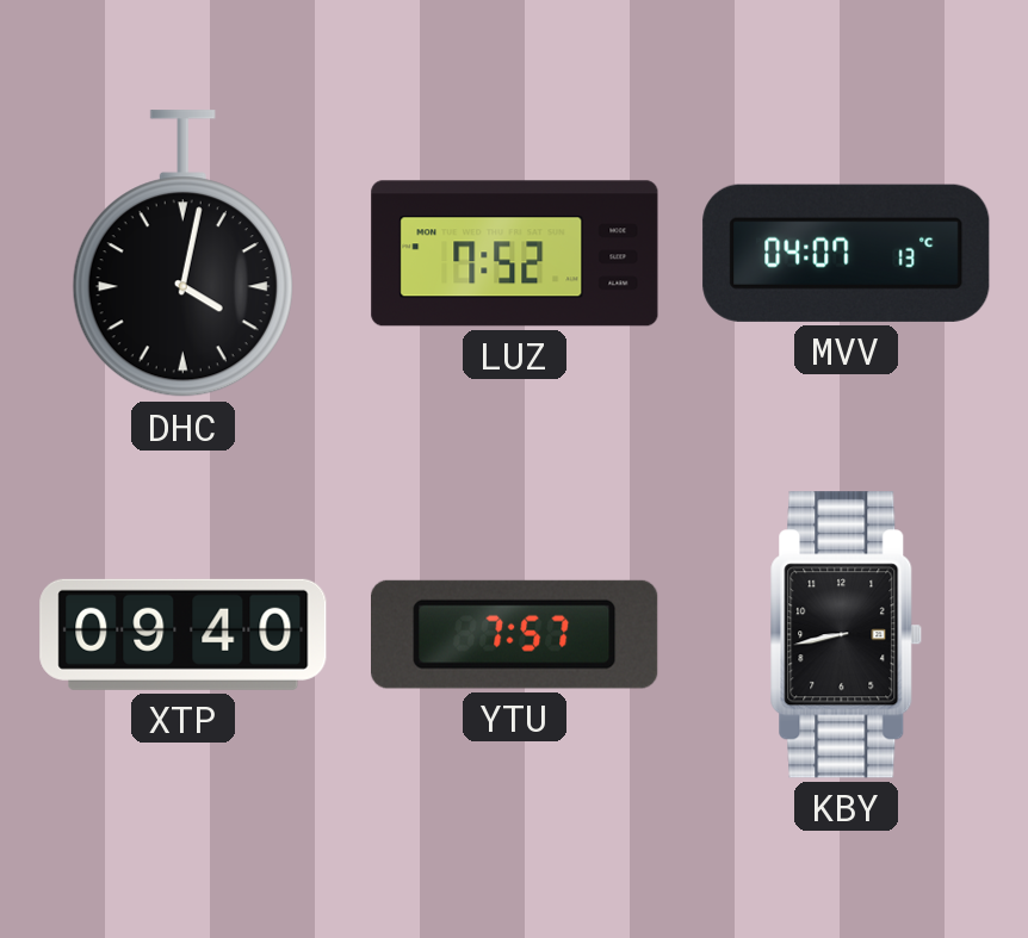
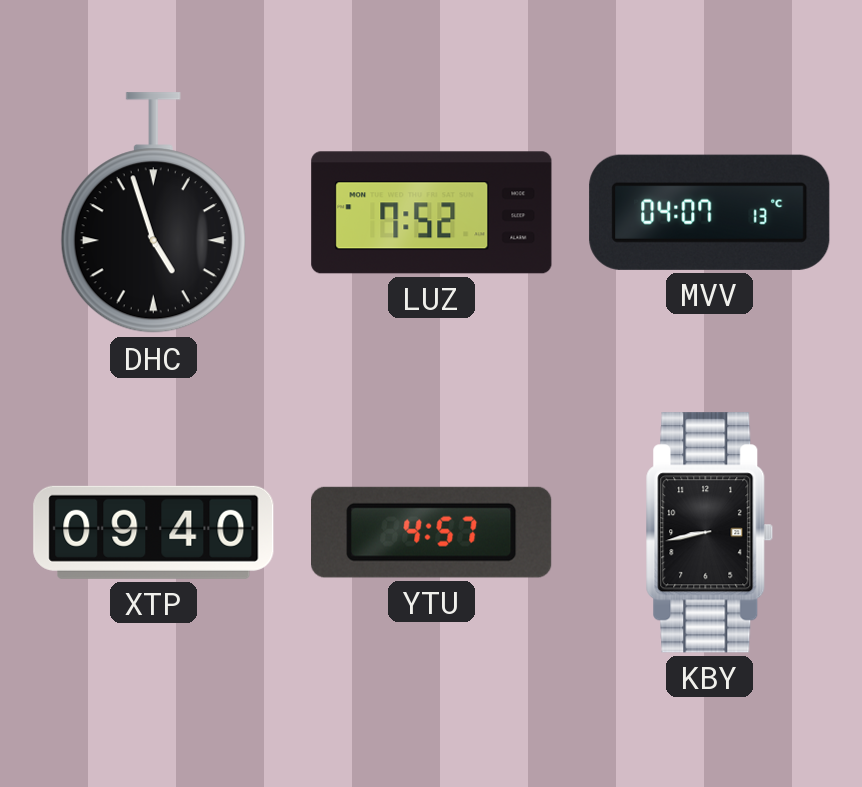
DHC: 4:02 -> 4:57 (153, 213)
YTU: 7:57 -> 4:57 (432, 532)
